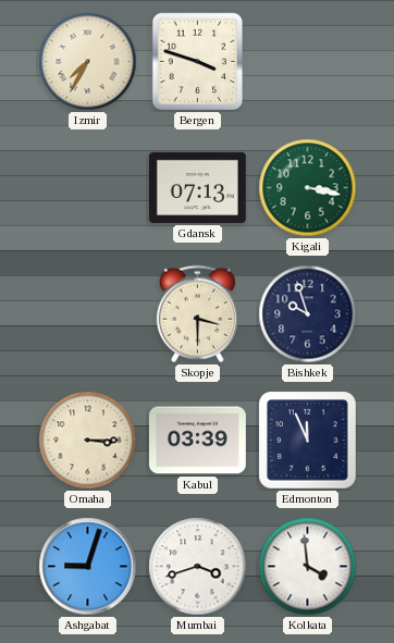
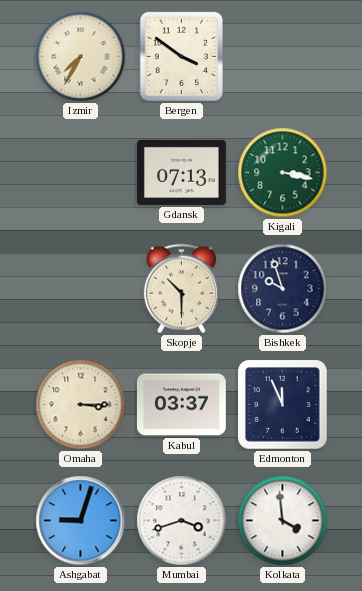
Bergen: 3:48 -> 3:51 (182, 57)
Skopje: 3:30 -> 10:30 (181, 289)
Kabul: 03:39 -> 03:37 (181, 405)
